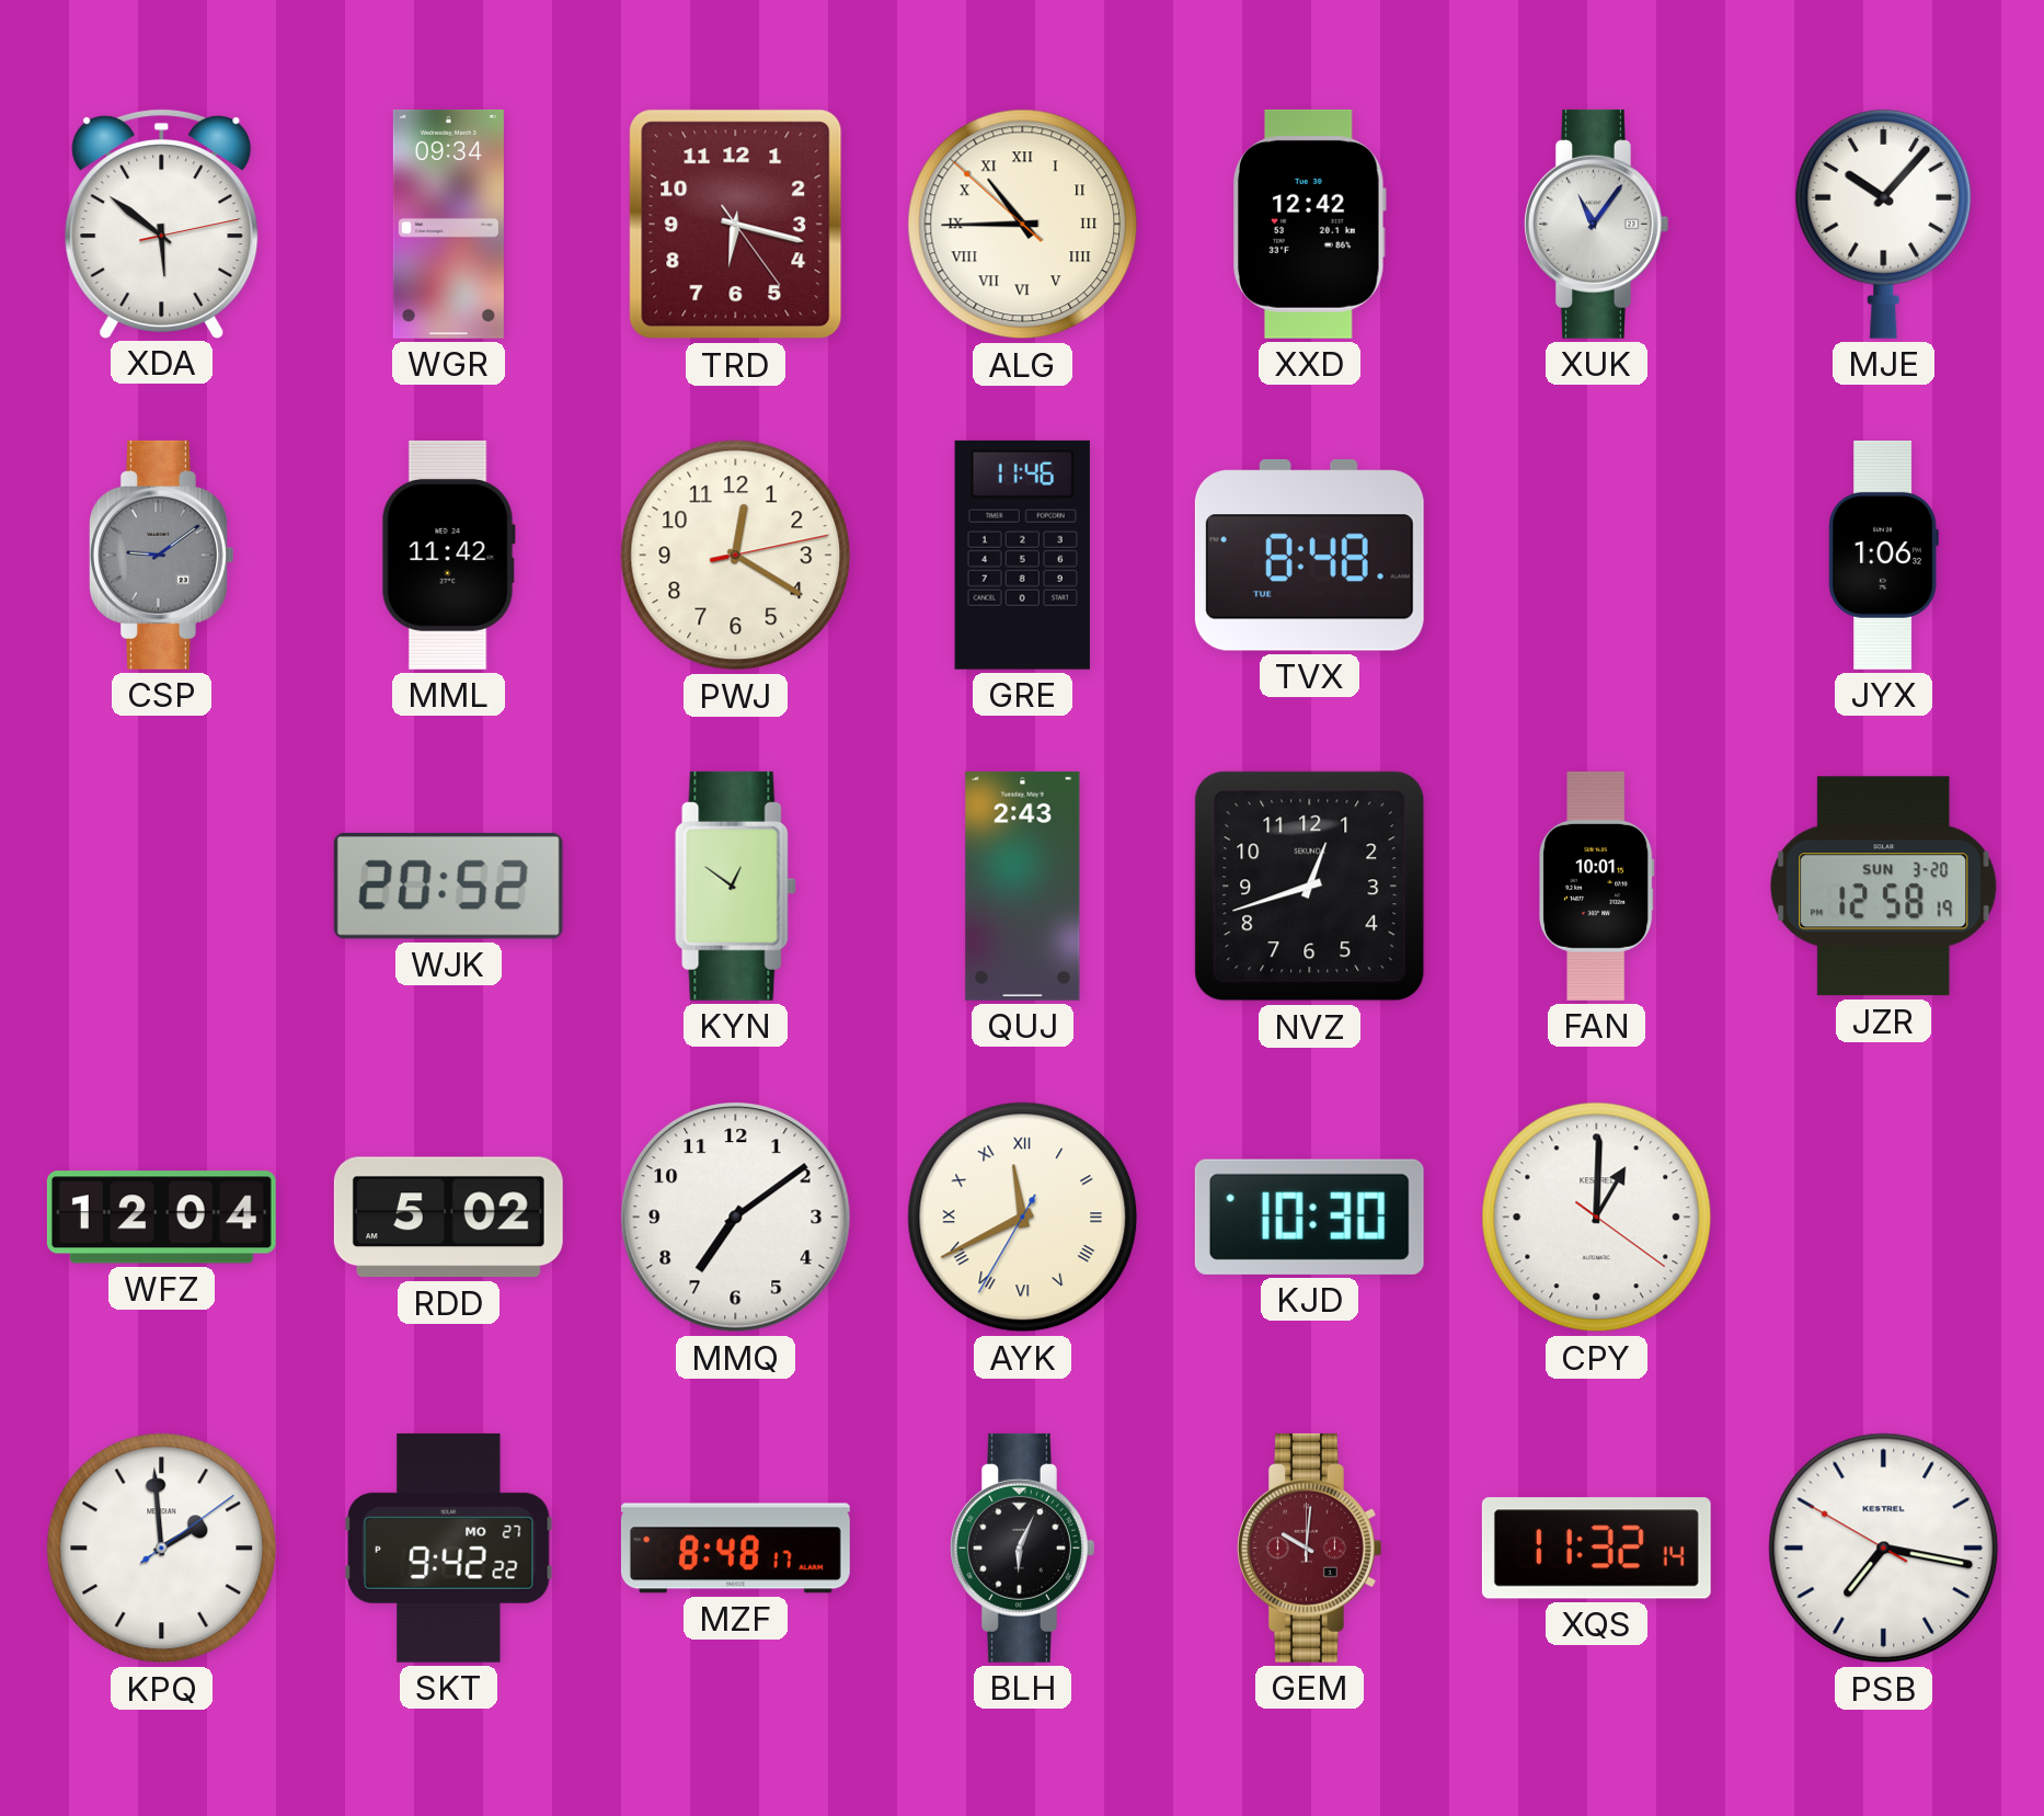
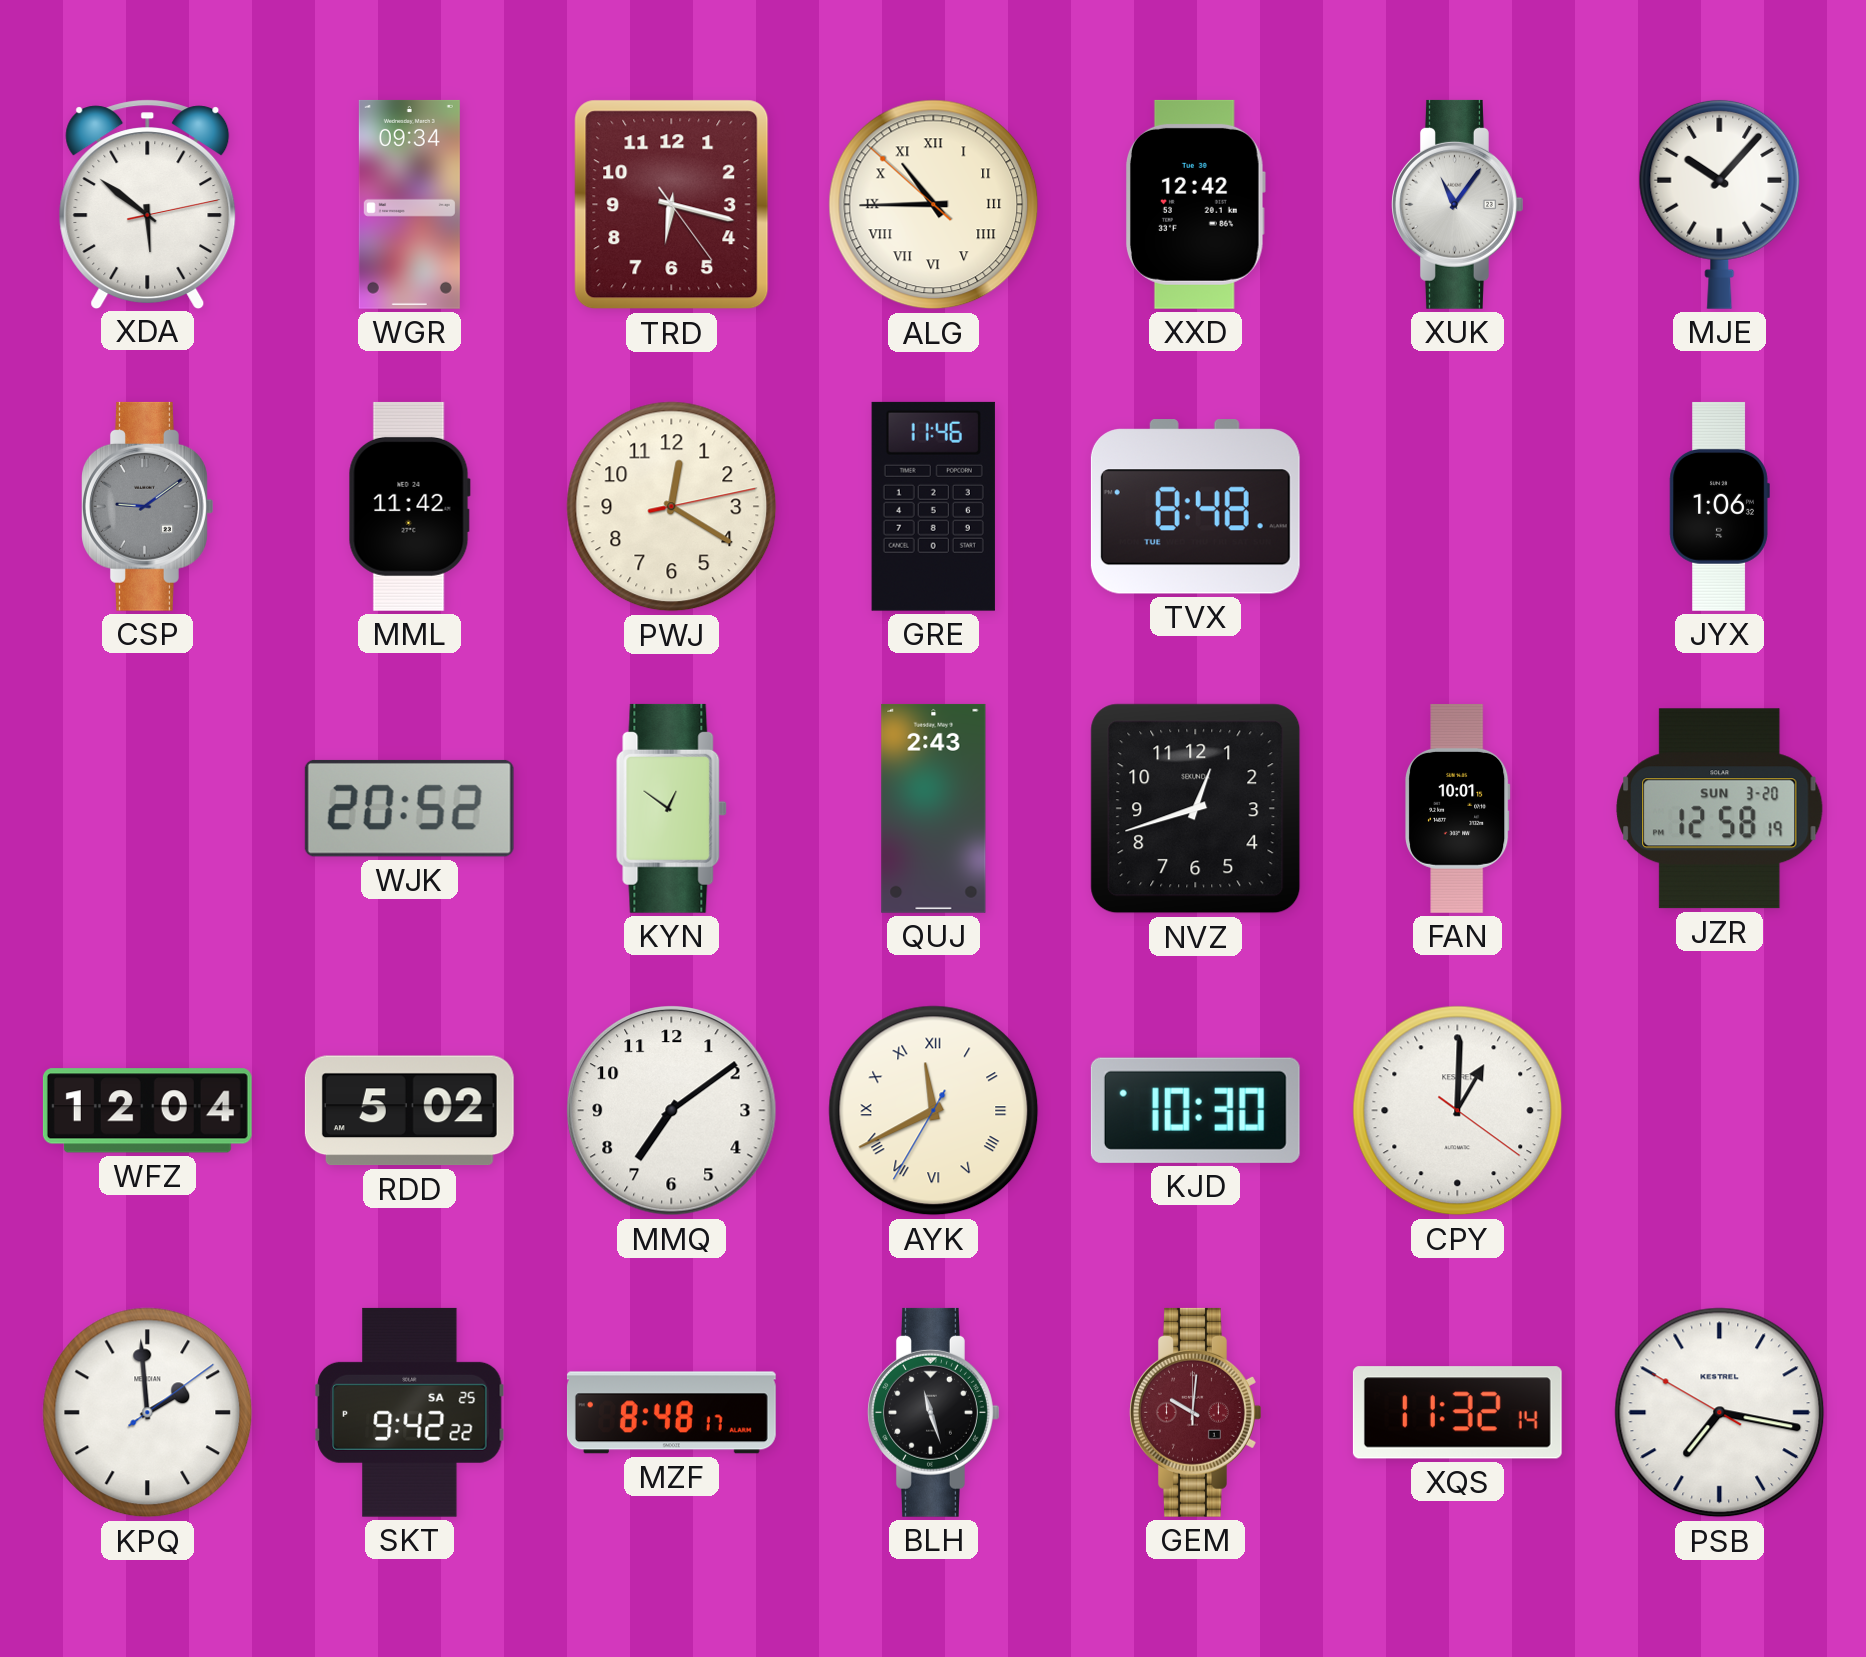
SKT date: MO 27 -> SA 25 (410, 1412)
BLH: 6:04 -> 11:27 (934, 1412)
